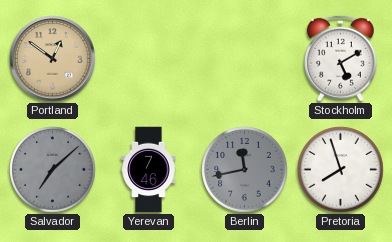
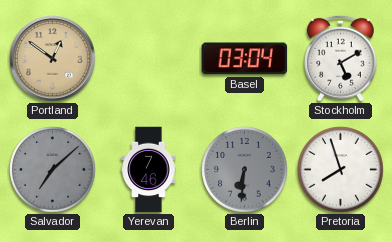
Basel: none -> 03:04 (245, 59)
Berlin: 11:43 -> 6:31 (245, 170)
